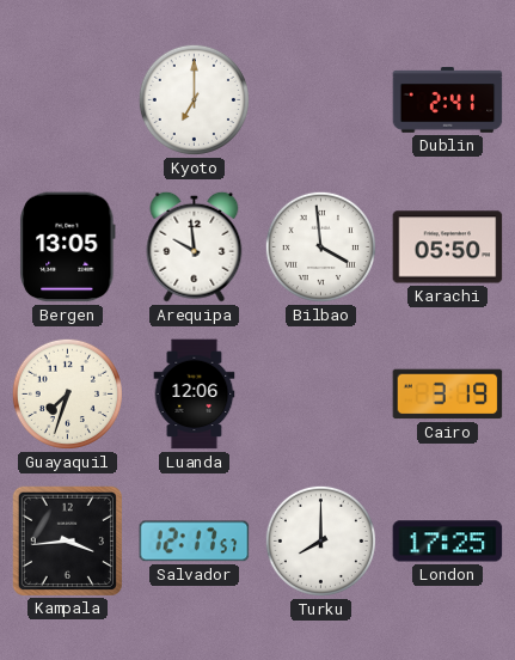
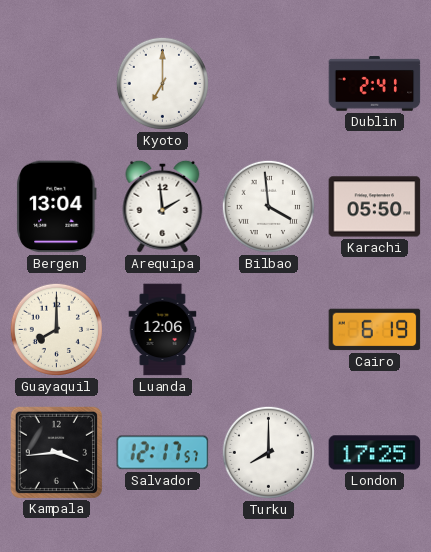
Bergen: 13:05 -> 13:04 (57, 207)
Arequipa: 9:59 -> 1:59 (163, 206)
Guayaquil: 7:33 -> 8:00 (56, 329)
Cairo: 3:19 -> 6:19 (375, 330)
